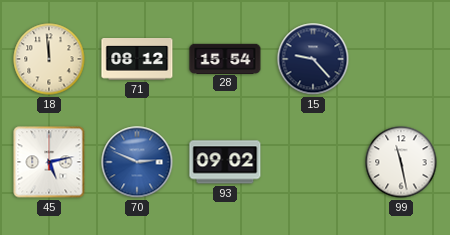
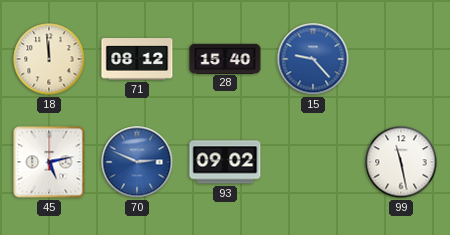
28: 15:54 -> 15:40 (225, 58)
15 dial: navy -> blue (313, 59)
